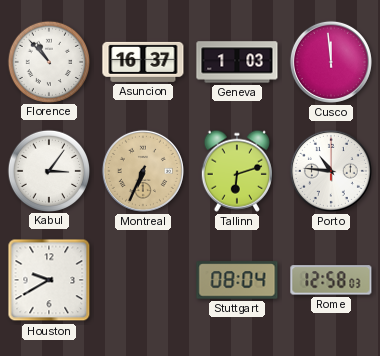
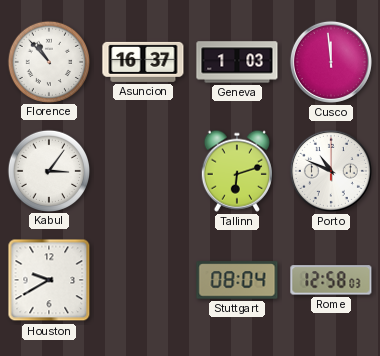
Montreal: 6:34 -> none (143, 171)
Porto: 10:46 -> 10:49 (331, 171)
